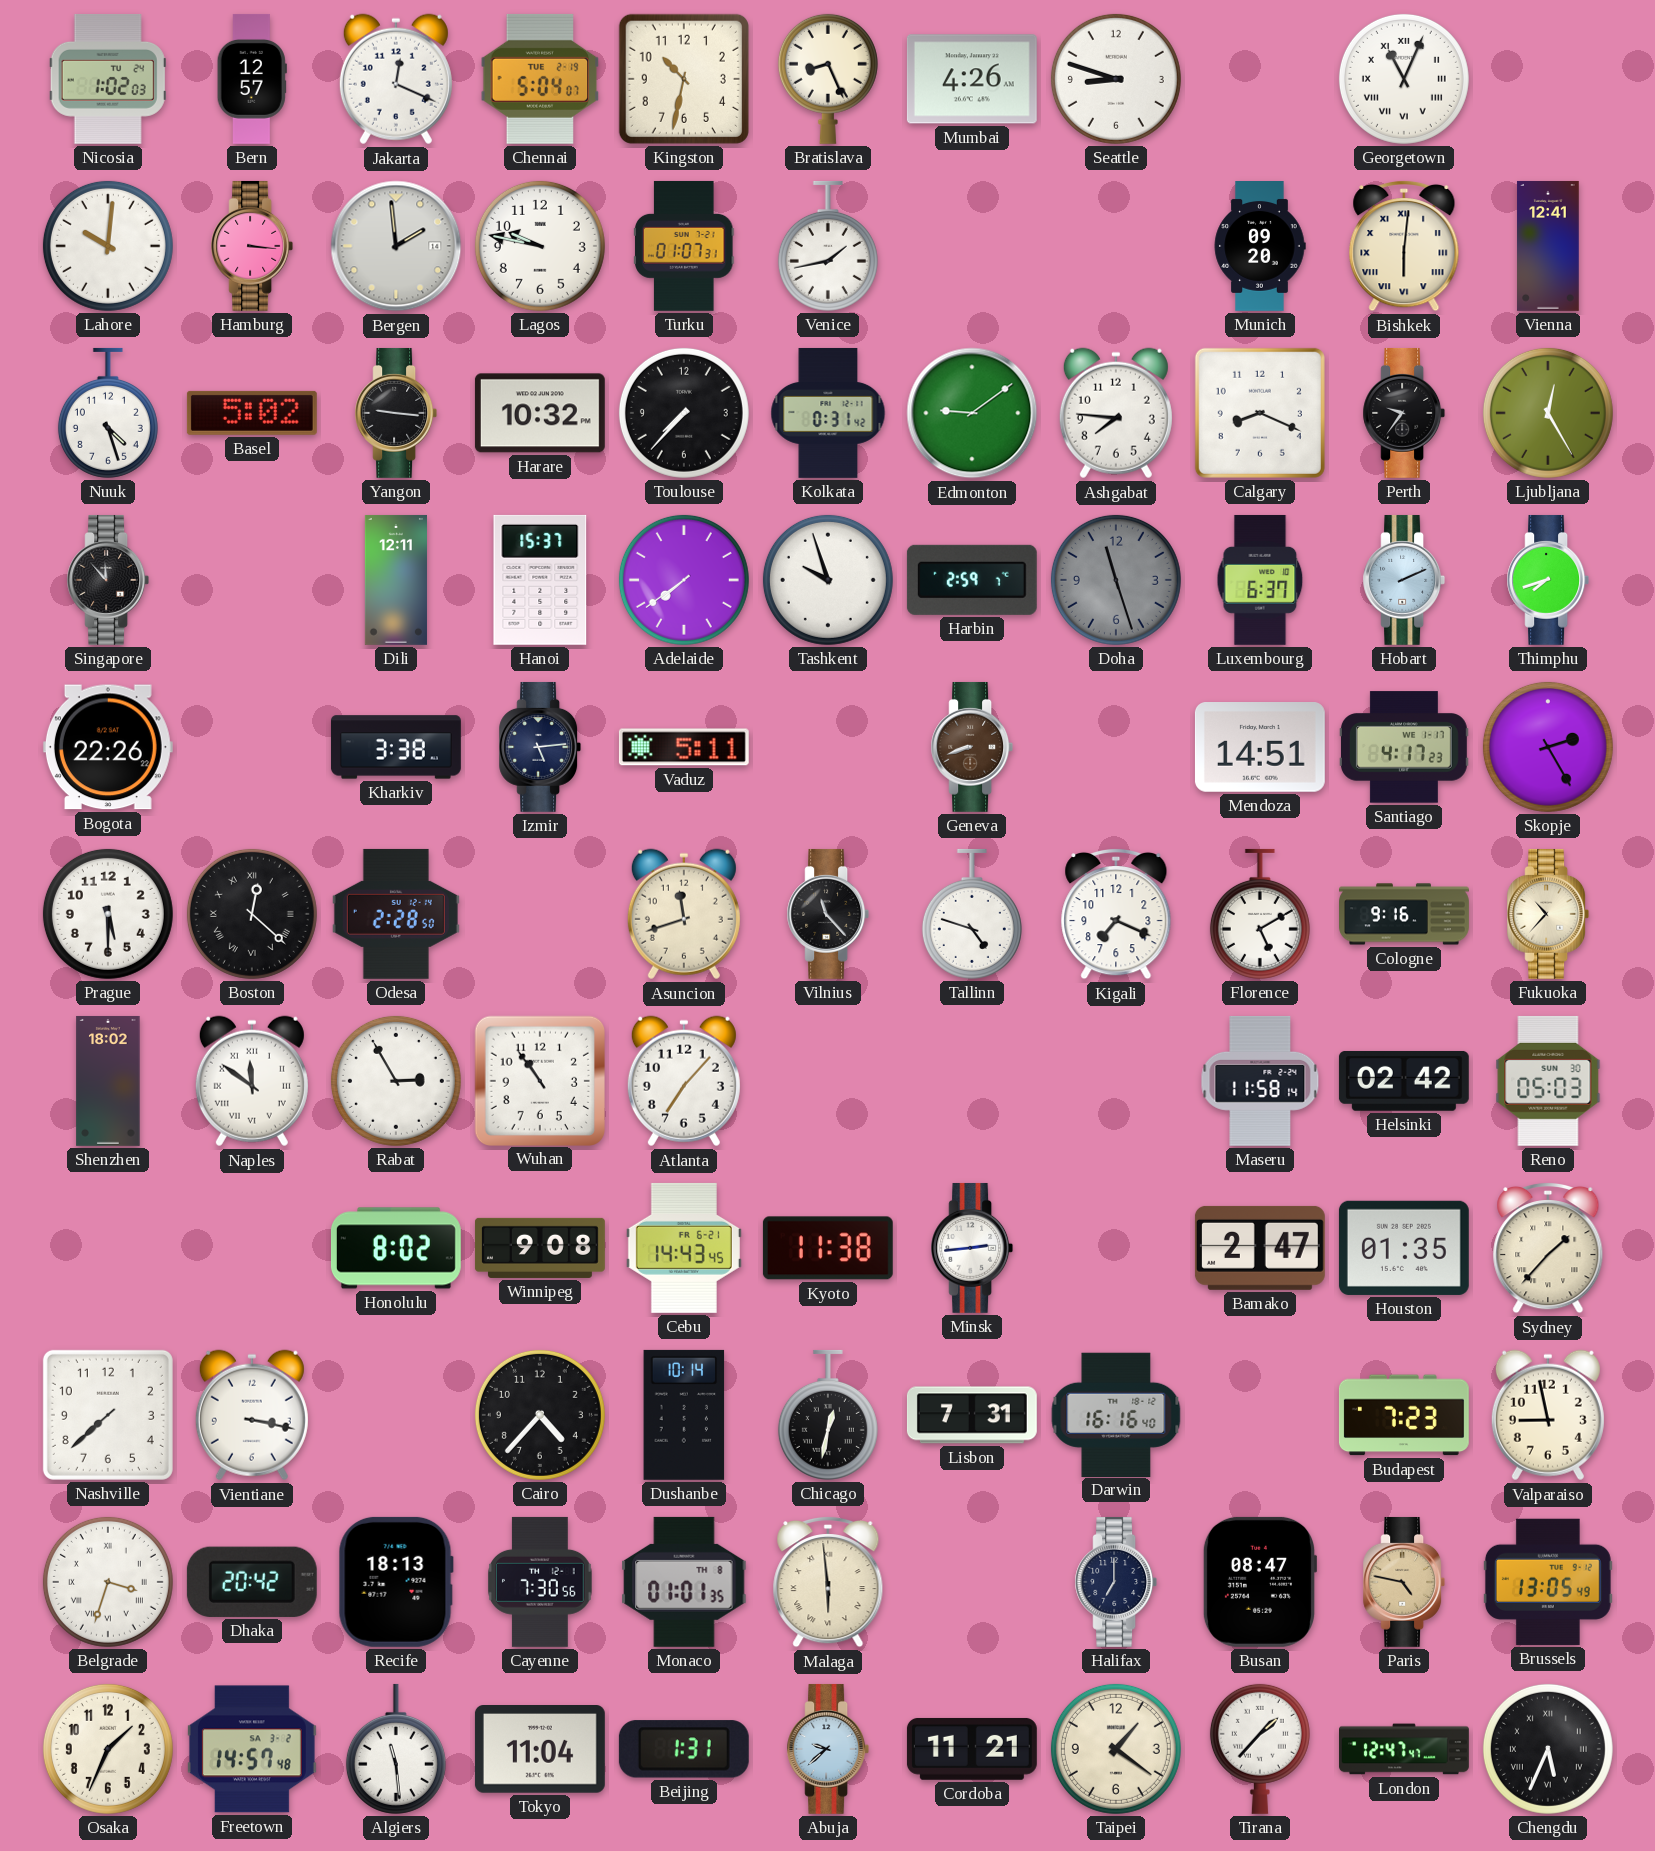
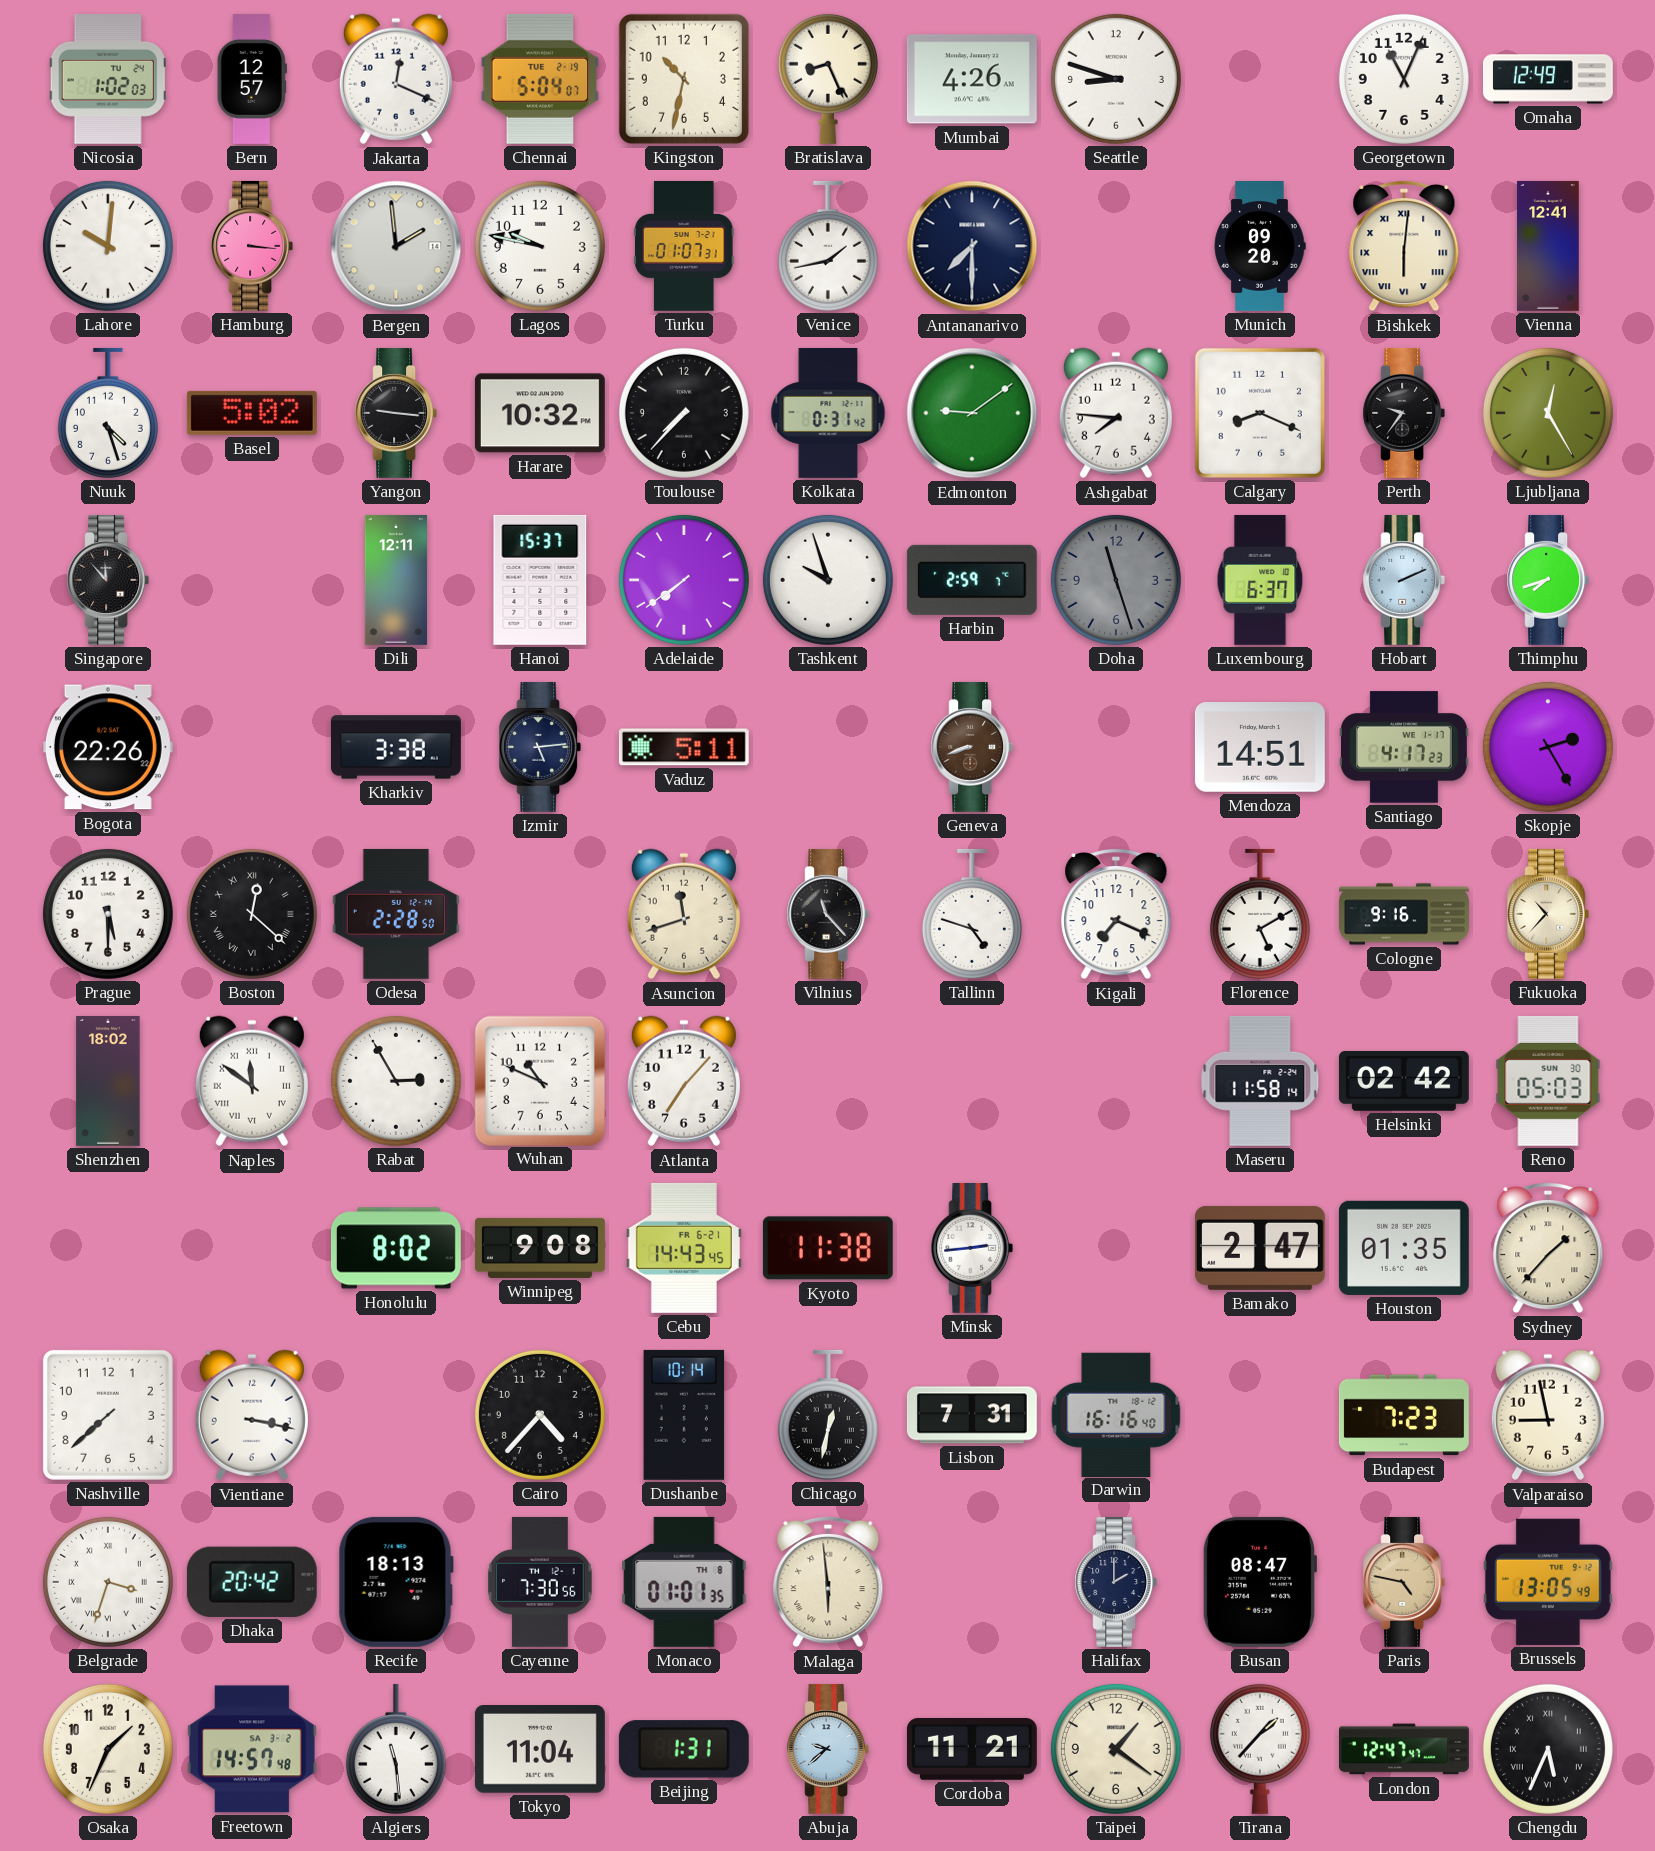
Georgetown numerals: Roman -> Arabic (1404, 79)
Omaha: none -> 12:49 (1548, 79)
Antananarivo: none -> 7:30 (972, 246)
Wuhan: 10:54 -> 10:49 (539, 1080)
Halifax: 7:00 -> 2:00 (1116, 1582)
